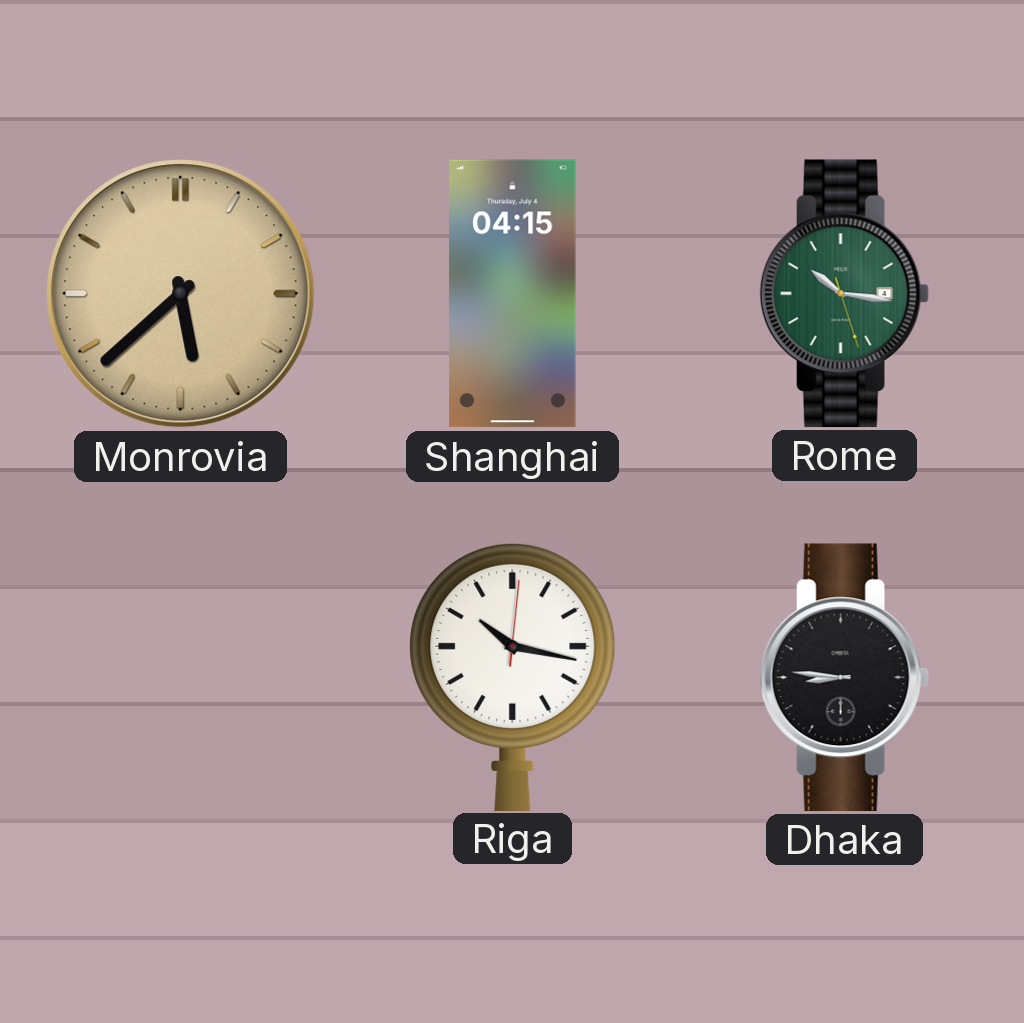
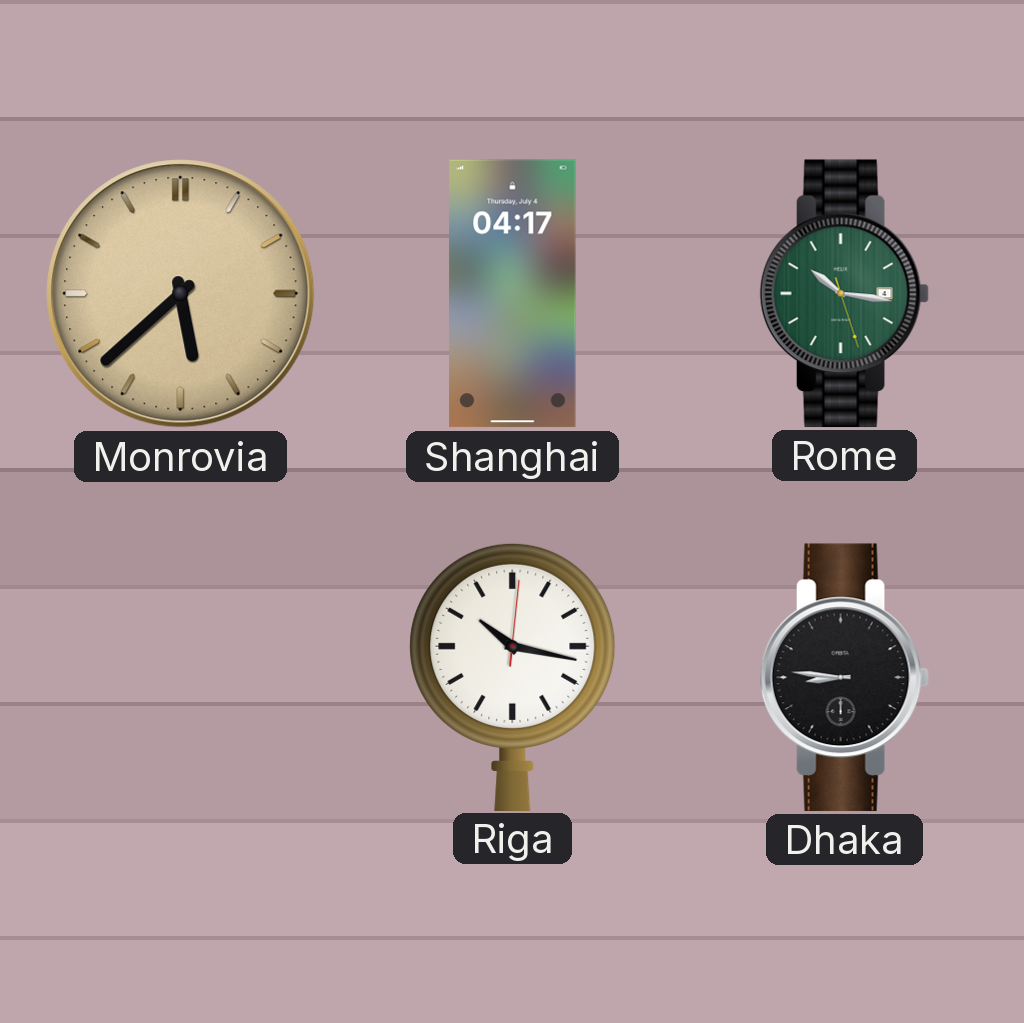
Shanghai: 04:15 -> 04:17 (513, 294)
